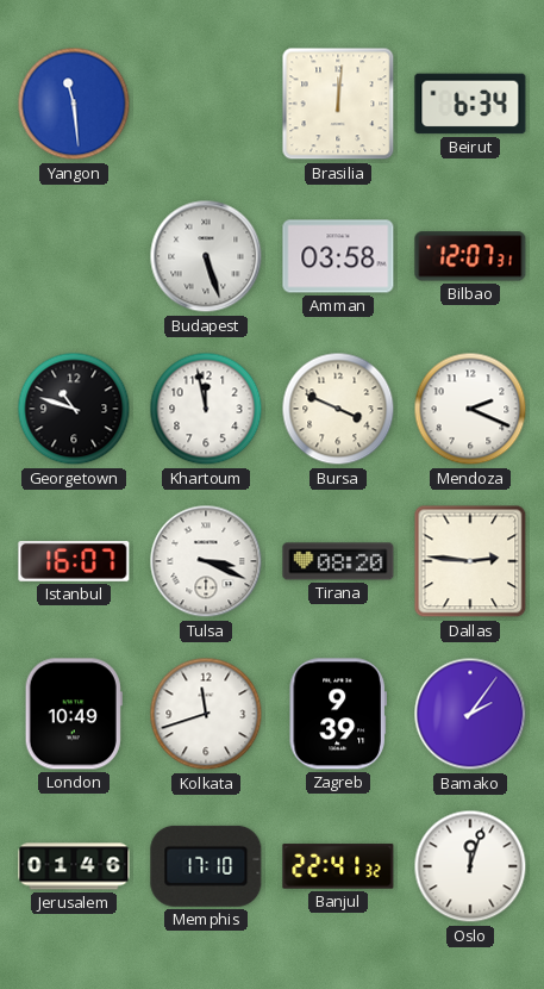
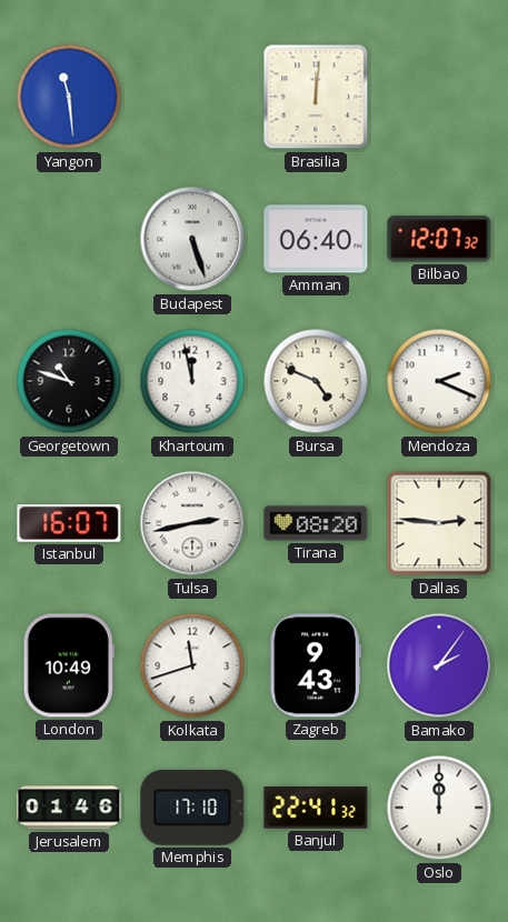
Beirut: 6:34 -> none (470, 104)
Amman: 03:58 -> 06:40 (316, 239)
Bilbao: 12:07:31 -> 12:07:32 (439, 239)
Bursa: 3:49 -> 4:49 (316, 381)
Tulsa: 3:19 -> 2:43 (192, 523)
Zagreb: 9:39 -> 9:43 (316, 665)
Oslo: 12:03 -> 12:00 (439, 808)
